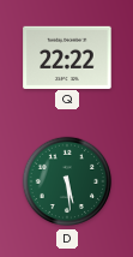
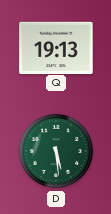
Q: 22:22 -> 19:13 (56, 47)
